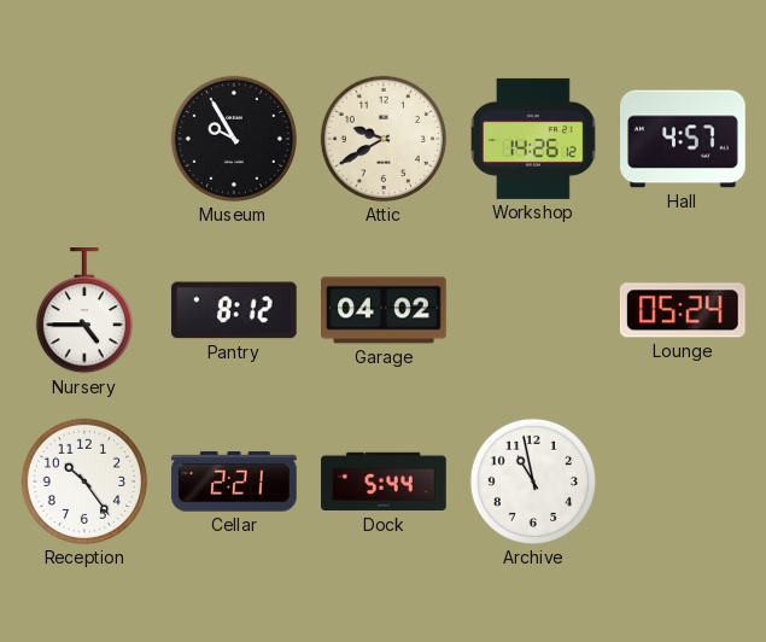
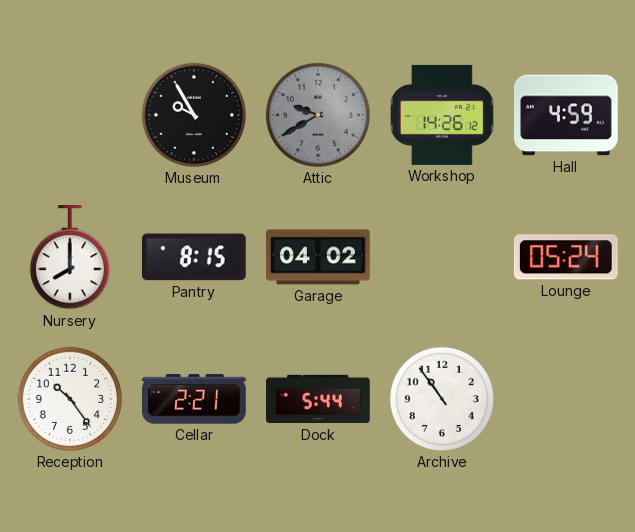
Attic dial: cream -> grey (318, 115)
Hall: 4:57 -> 4:59 (566, 115)
Nursery: 4:45 -> 8:00 (70, 258)
Pantry: 8:12 -> 8:15 (194, 257)
Archive: 10:58 -> 10:54 (442, 399)
